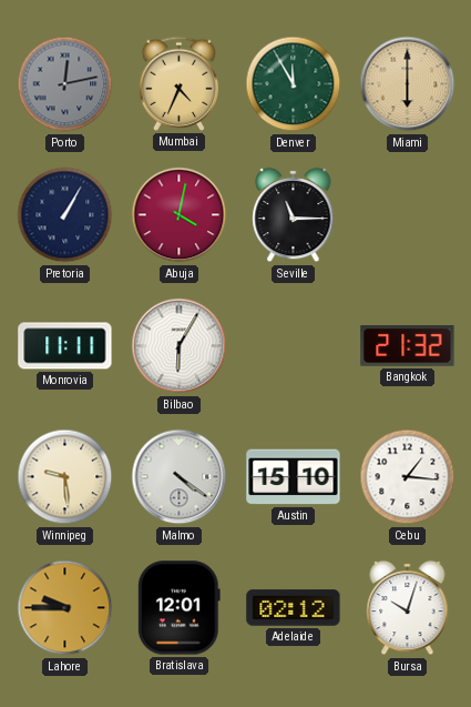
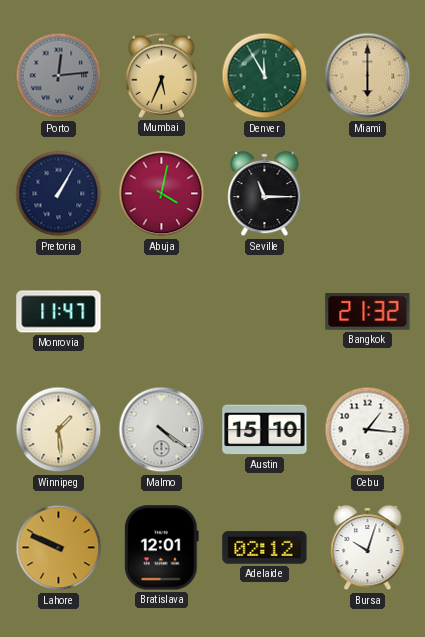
Porto: 12:13 -> 12:14 (59, 76)
Mumbai: 4:34 -> 5:34 (162, 75)
Monrovia: 11:11 -> 11:47 (59, 312)
Bilbao: 6:05 -> none (180, 346)
Winnipeg: 9:29 -> 1:29 (59, 430)
Lahore: 9:45 -> 9:49 (59, 548)
